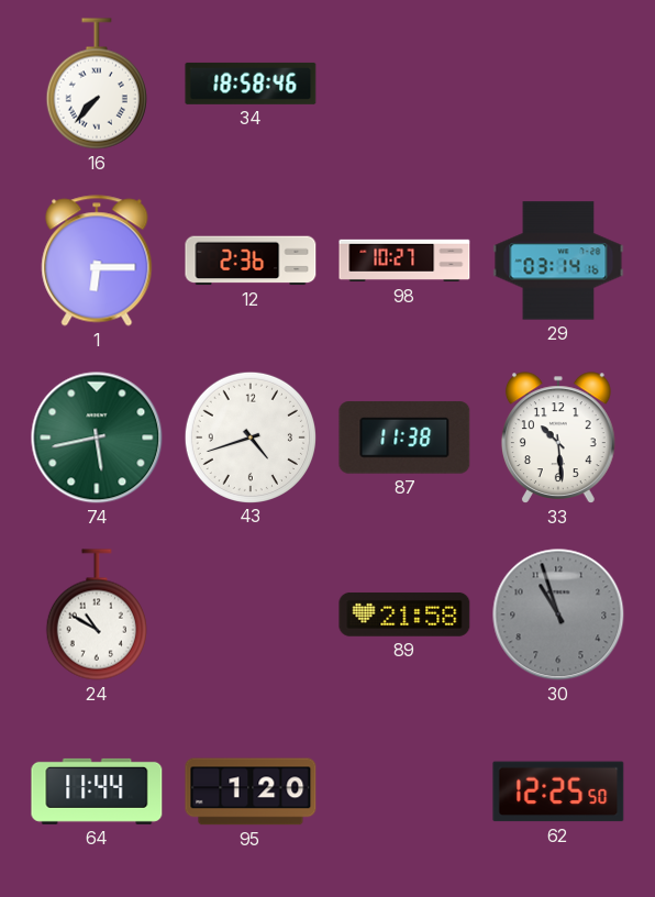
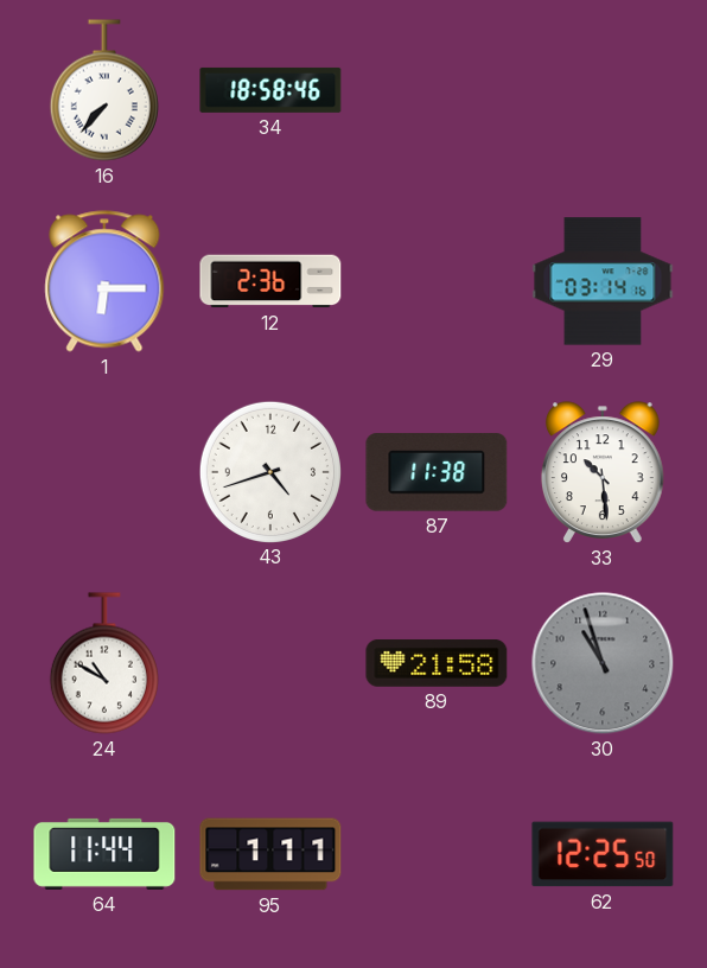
98: 10:27 -> none (404, 261)
74: 5:43 -> none (97, 438)
95: 1:20 -> 1:11 (270, 854)
